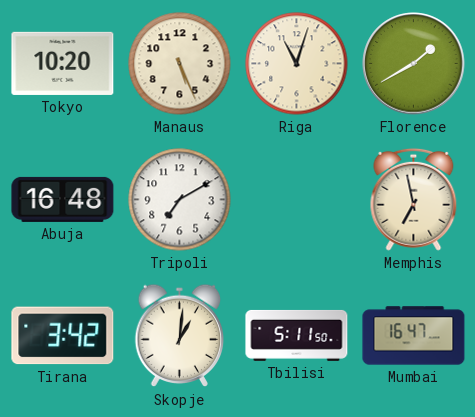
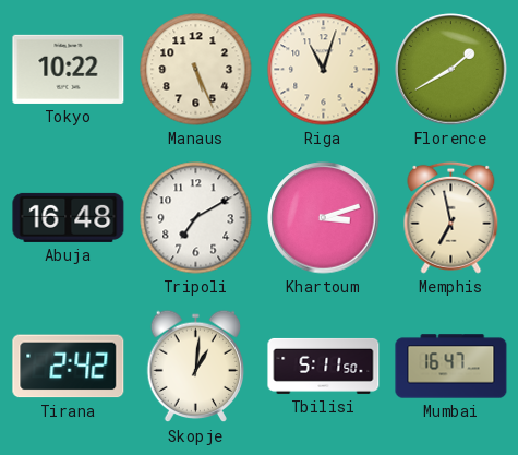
Tokyo: 10:20 -> 10:22 (69, 69)
Khartoum: none -> 3:12 (324, 218)
Tirana: 3:42 -> 2:42 (69, 367)
